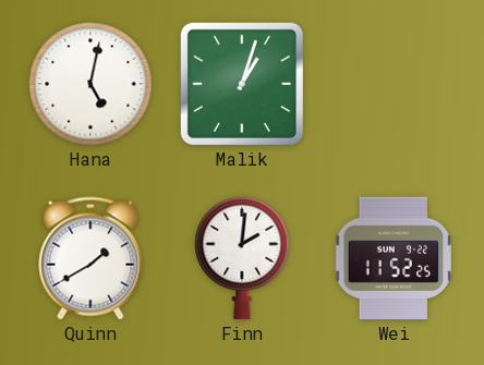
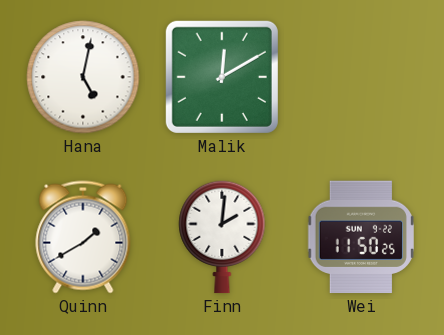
Malik: 1:03 -> 12:10 (222, 77)
Wei: 11:52 -> 11:50 (361, 237)
